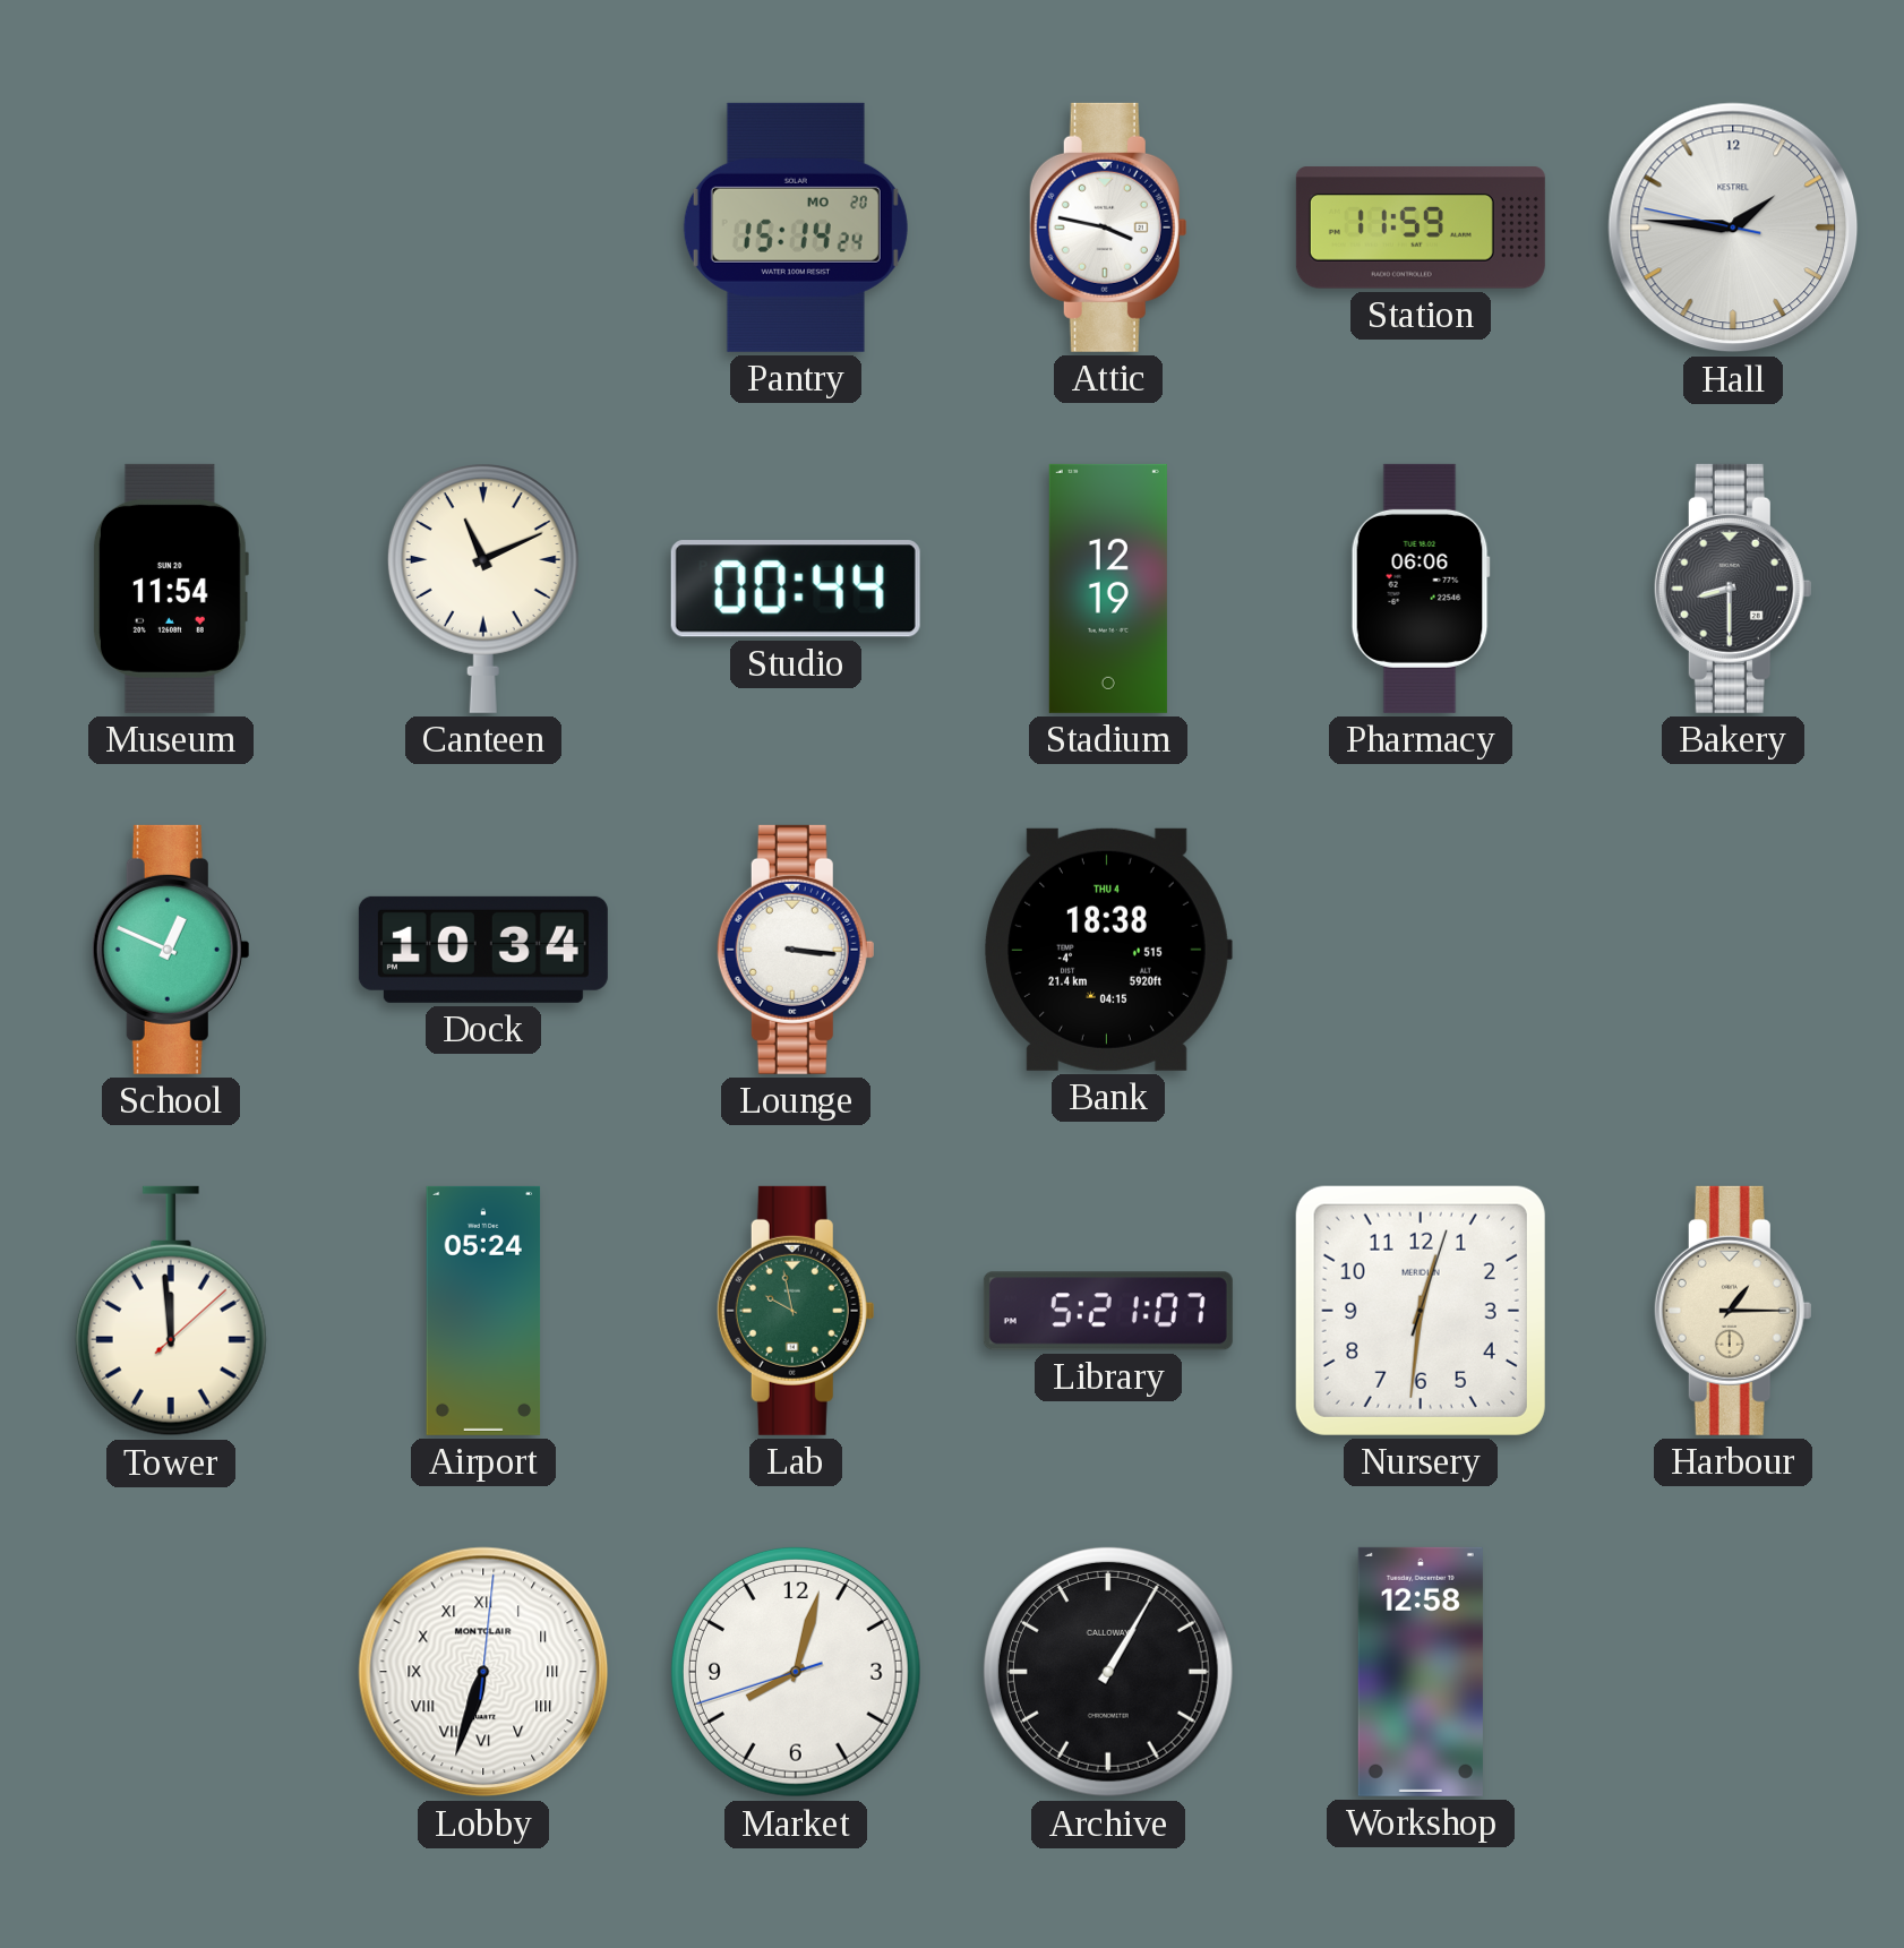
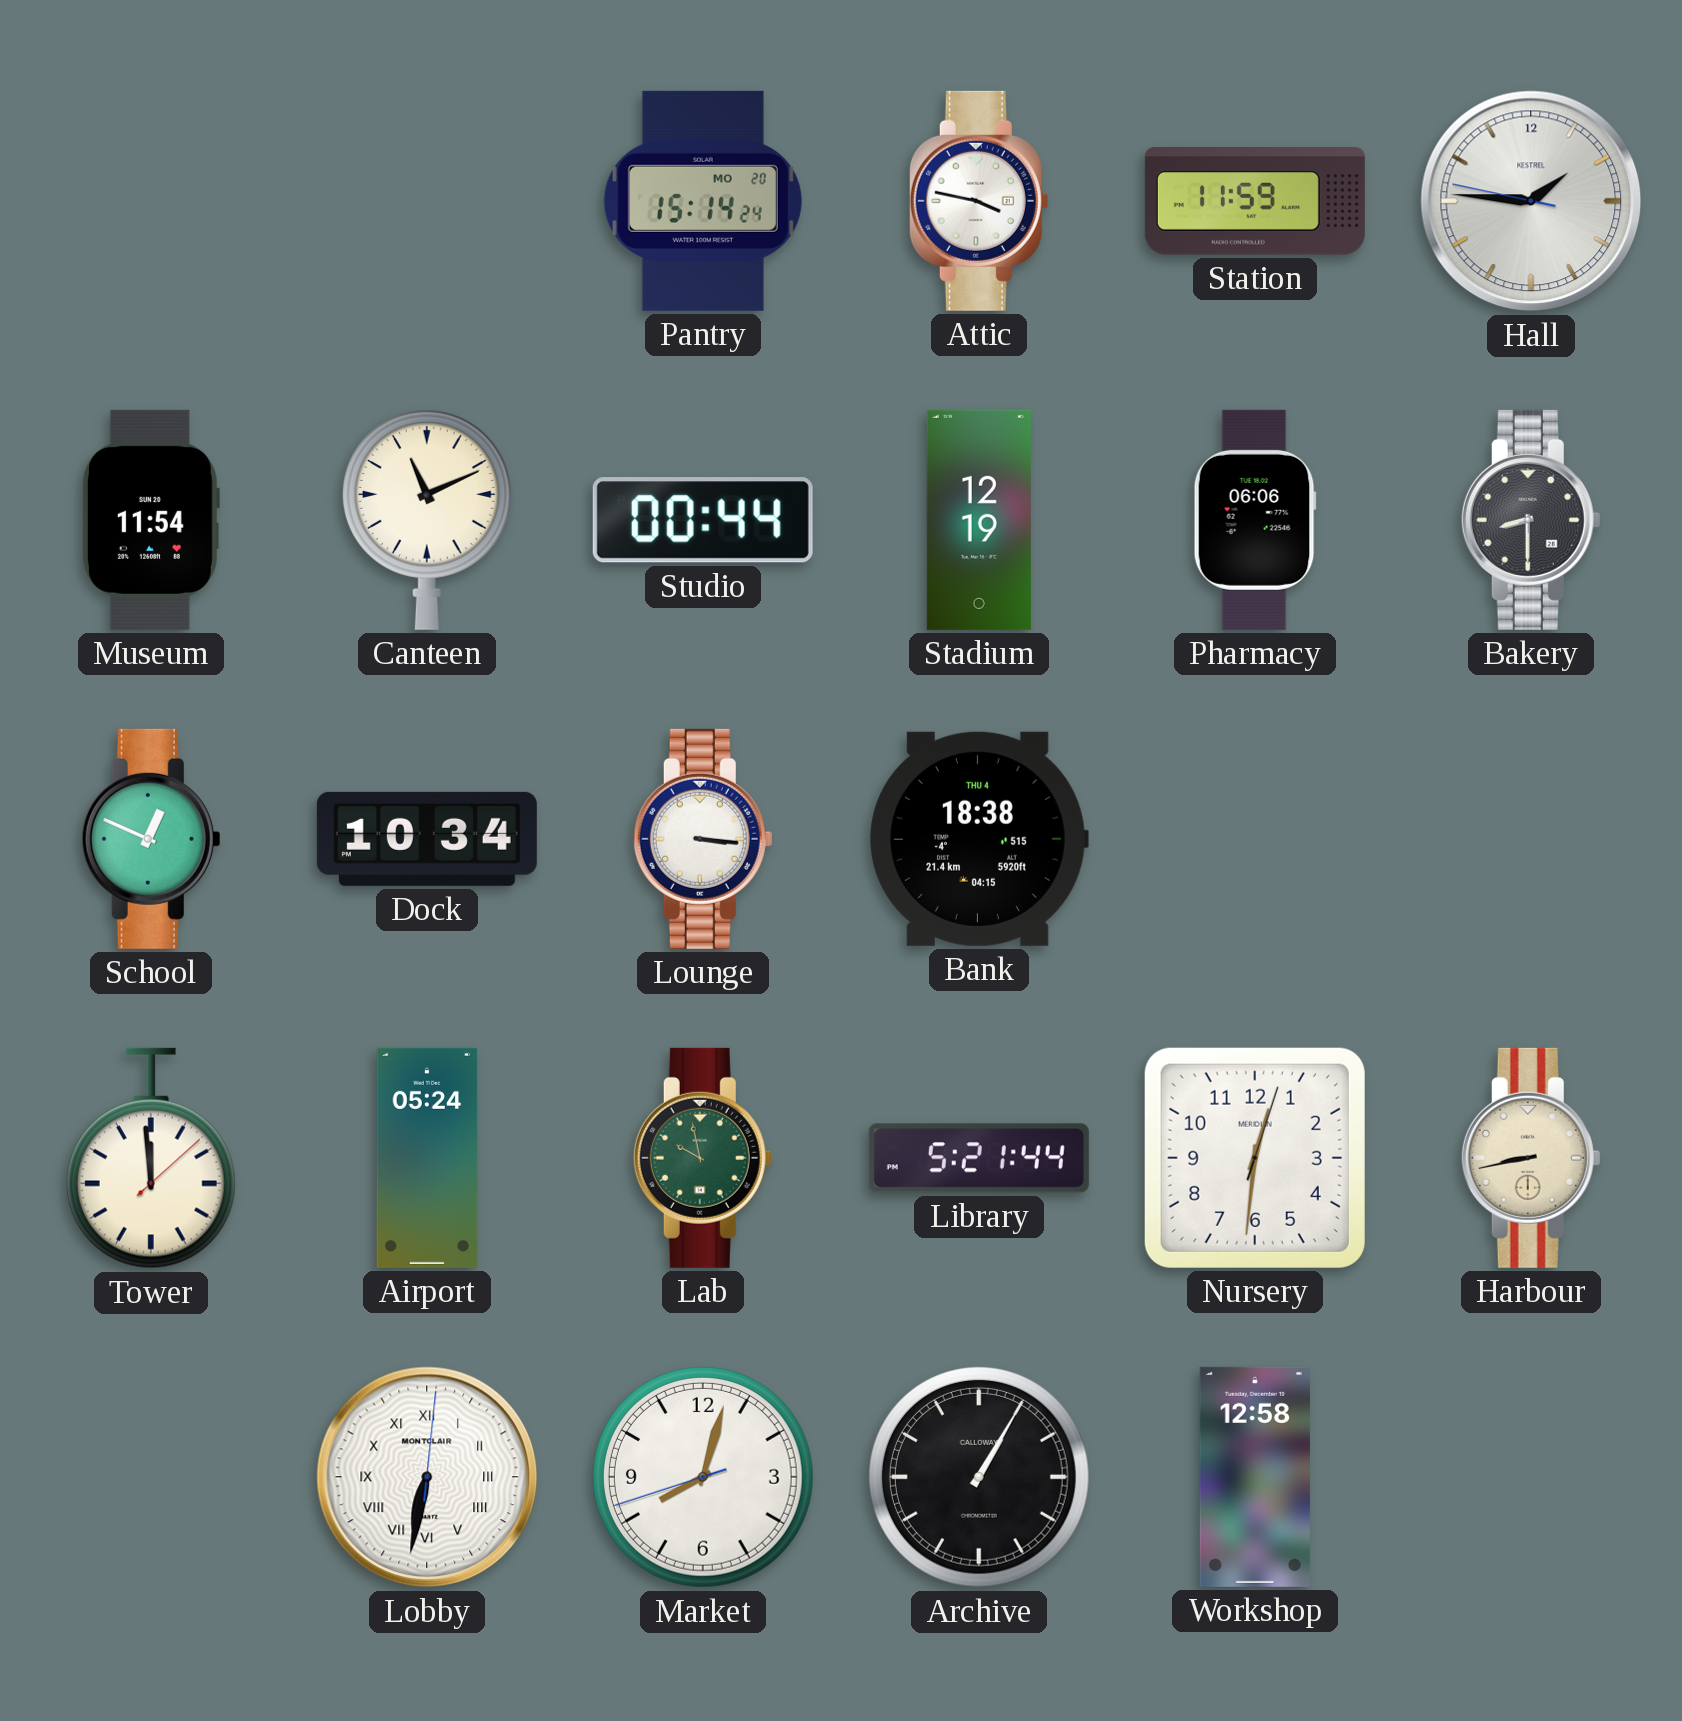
Library: 5:21:07 -> 5:21:44 (979, 1158)
Harbour: 1:15 -> 8:43 (1531, 1158)
Lobby: 6:33 -> 6:32 (427, 1477)
